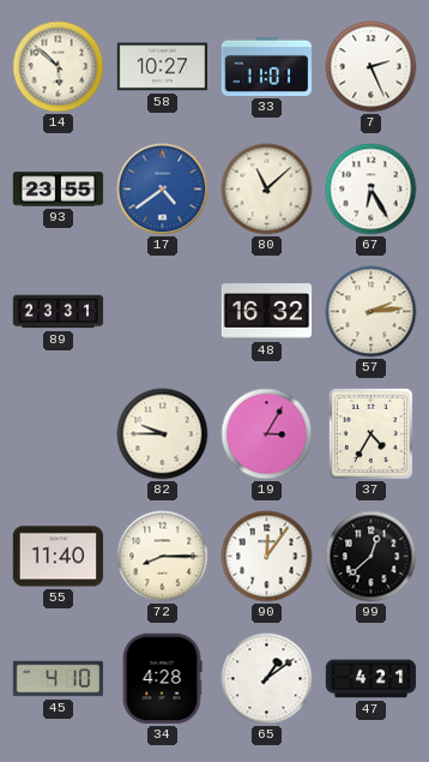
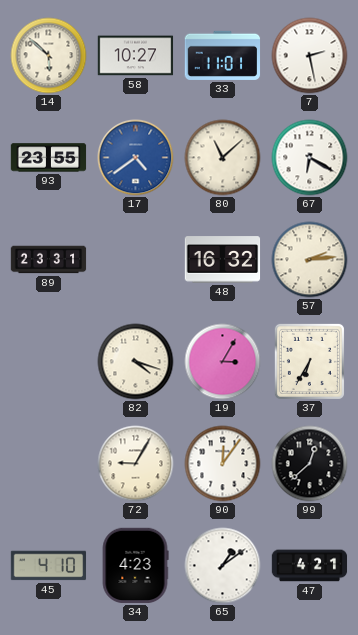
7: 2:26 -> 2:28 (310, 56)
67: 6:25 -> 6:20 (310, 158)
82: 9:45 -> 4:18 (136, 362)
37: 4:35 -> 6:35 (309, 361)
55: 11:40 -> none (59, 557)
72: 8:15 -> 9:05 (136, 464)
34: 4:28 -> 4:23 (135, 566)
